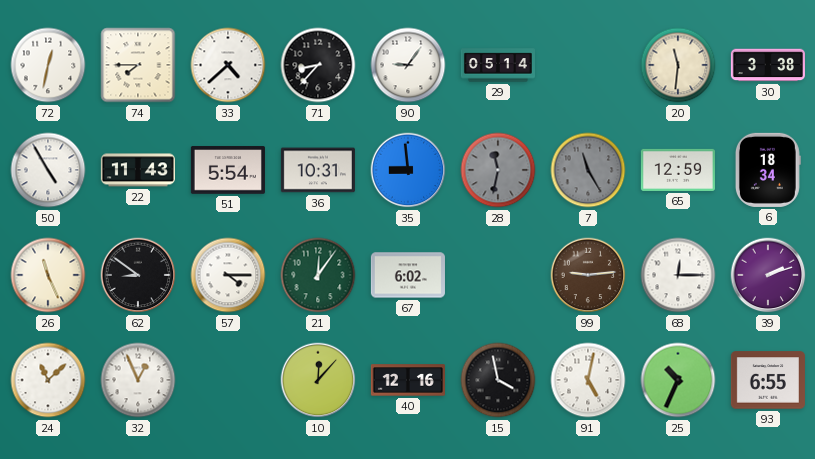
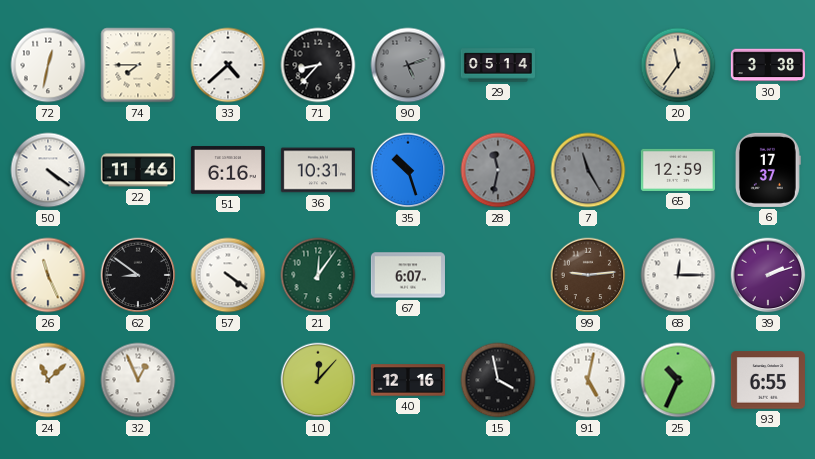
90: 9:06 -> 5:12 (408, 65)
90 dial: white -> grey (408, 65)
20: 11:31 -> 11:36 (678, 65)
50: 4:55 -> 4:21 (48, 170)
22: 11:43 -> 11:46 (138, 170)
51: 5:54 -> 6:16 (228, 170)
35: 8:59 -> 10:27 (408, 170)
6: 18:34 -> 17:37 (768, 170)
57: 4:15 -> 4:21 (228, 275)
67: 6:02 -> 6:07 (408, 275)
